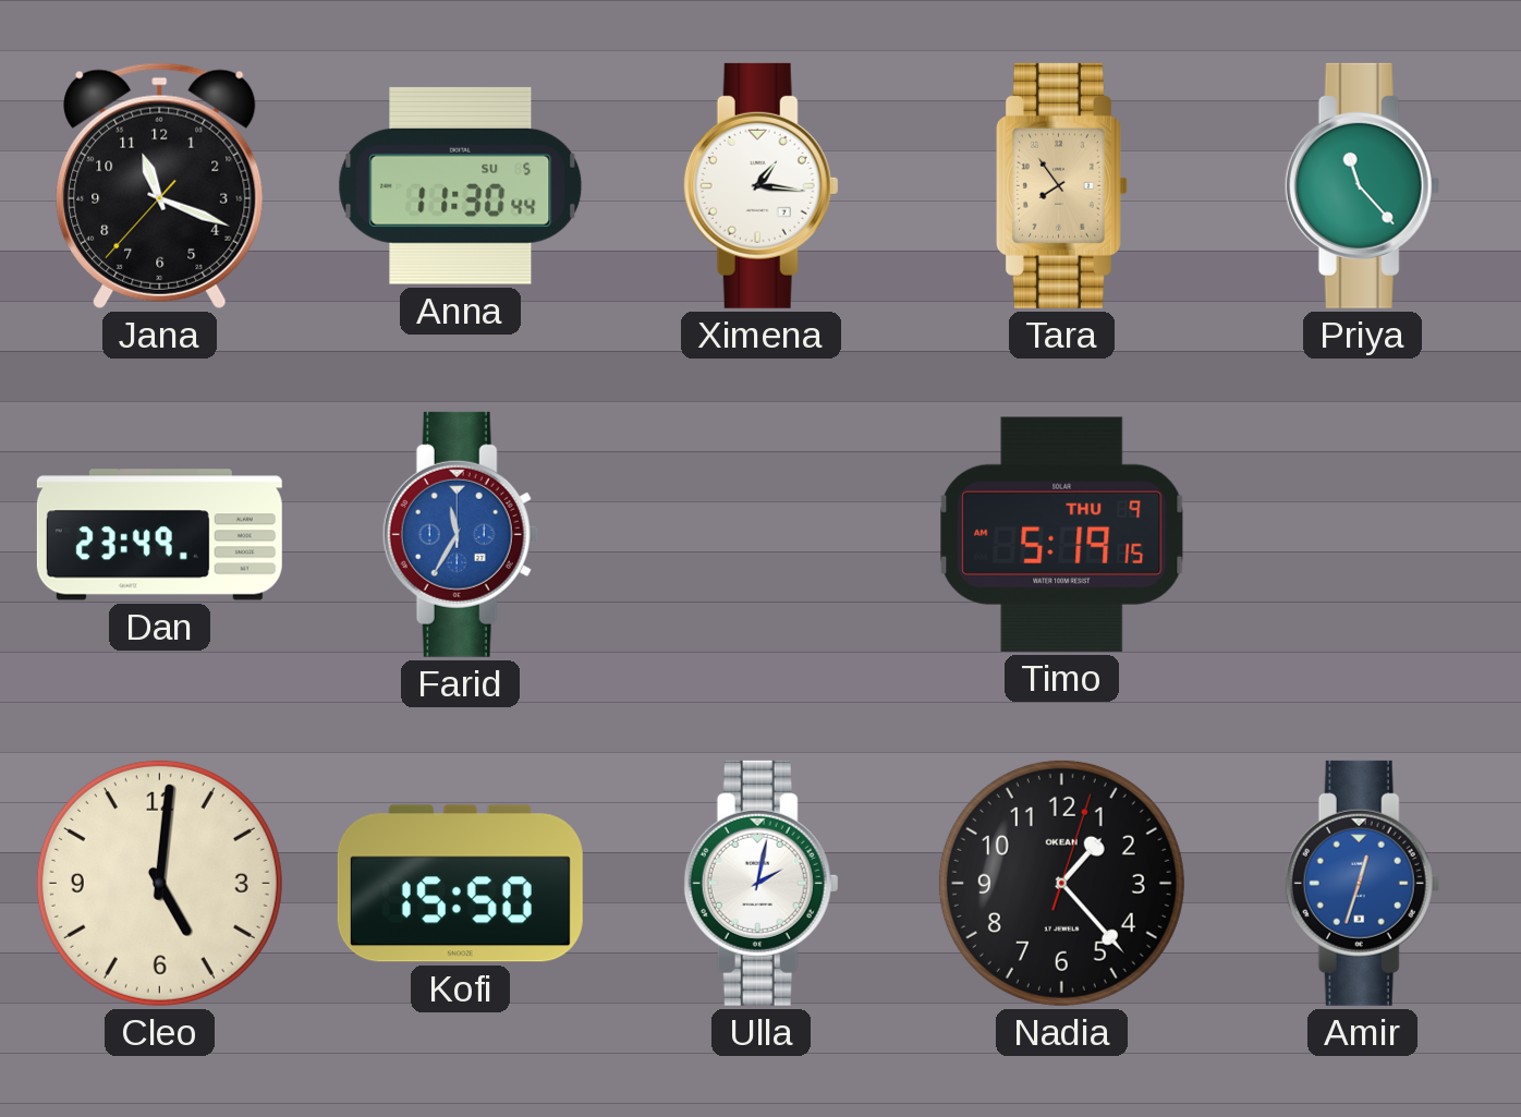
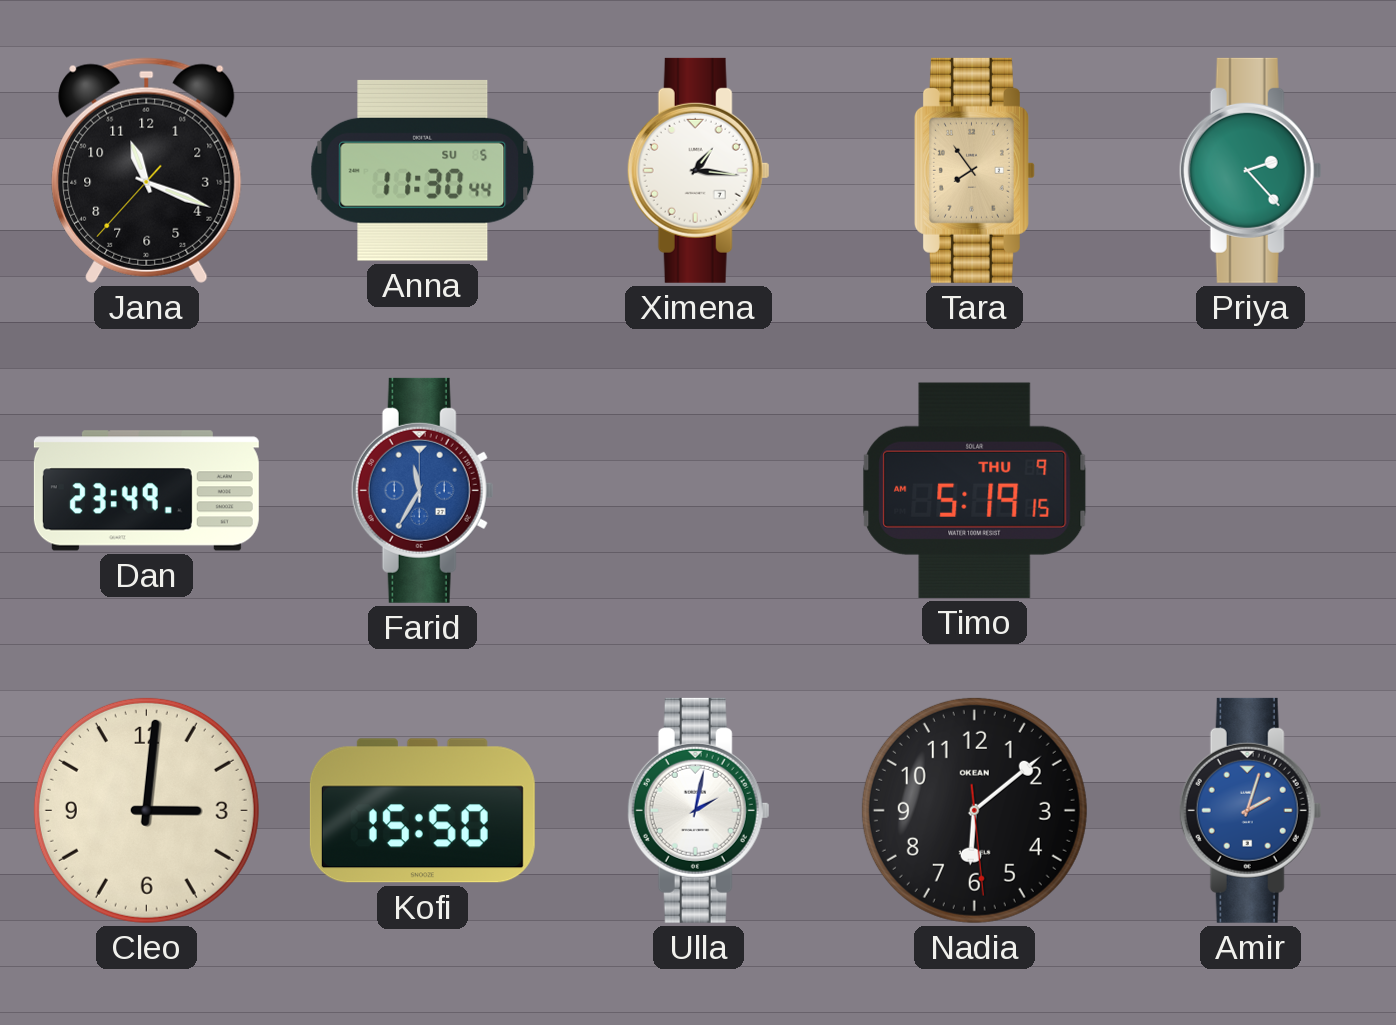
Priya: 11:23 -> 2:23 (1250, 170)
Cleo: 5:01 -> 3:01 (146, 810)
Nadia: 1:23 -> 6:08 (974, 810)
Amir: 12:33 -> 2:03 (1250, 810)
